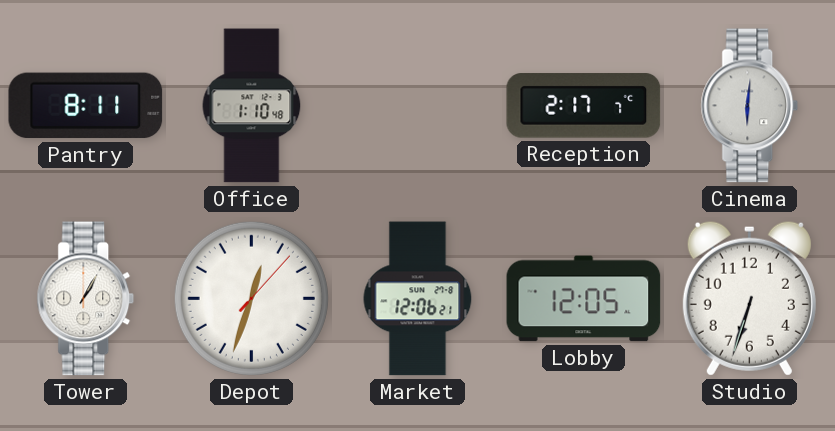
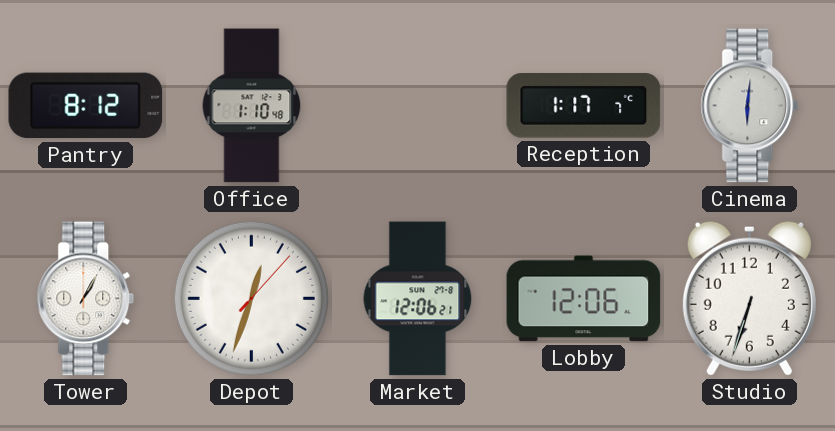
Pantry: 8:11 -> 8:12 (86, 106)
Reception: 2:17 -> 1:17 (584, 106)
Lobby: 12:05 -> 12:06 (584, 299)
